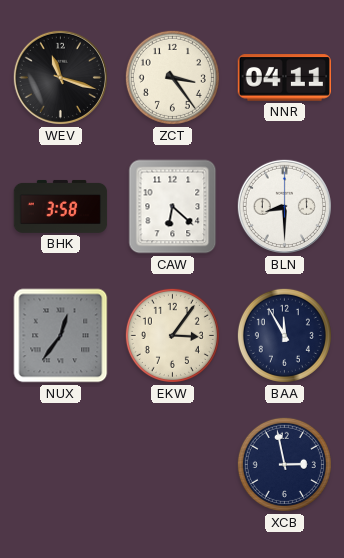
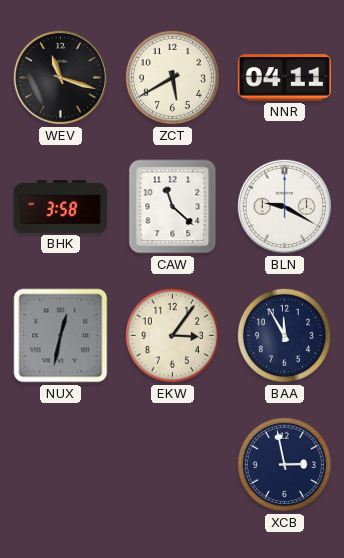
ZCT: 3:24 -> 5:40 (172, 77)
CAW: 6:22 -> 11:22 (173, 207)
BLN: 8:30 -> 9:20 (284, 206)
NUX: 12:36 -> 12:32 (61, 336)
